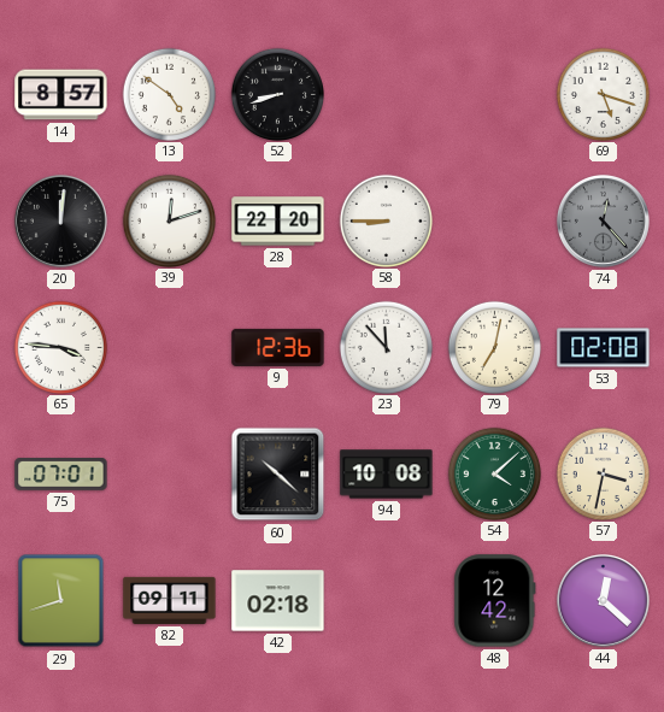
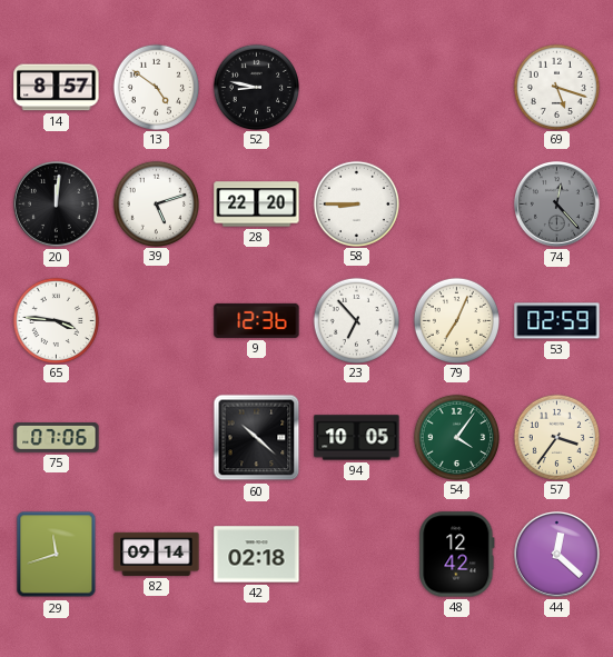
52: 8:42 -> 8:47 (256, 87)
39: 12:12 -> 5:12 (156, 203)
23: 11:53 -> 6:53 (356, 320)
79: 7:02 -> 7:04 (456, 320)
53: 02:08 -> 02:59 (557, 321)
75: 07:01 -> 07:06 (57, 438)
94: 10:08 -> 10:05 (357, 438)
54: 4:08 -> 4:06 (456, 437)
57: 3:32 -> 3:36 (556, 437)
82: 09:11 -> 09:14 (157, 554)
